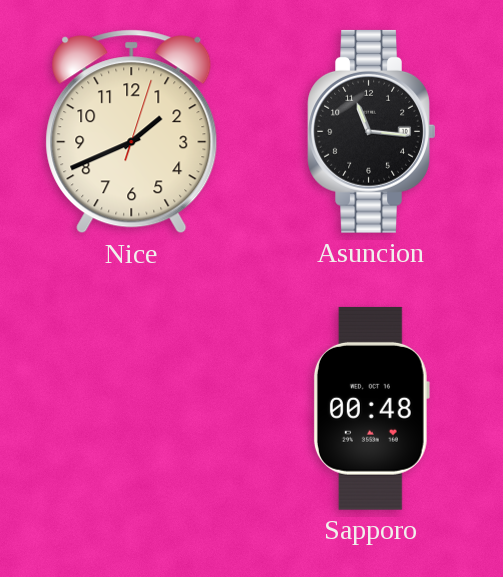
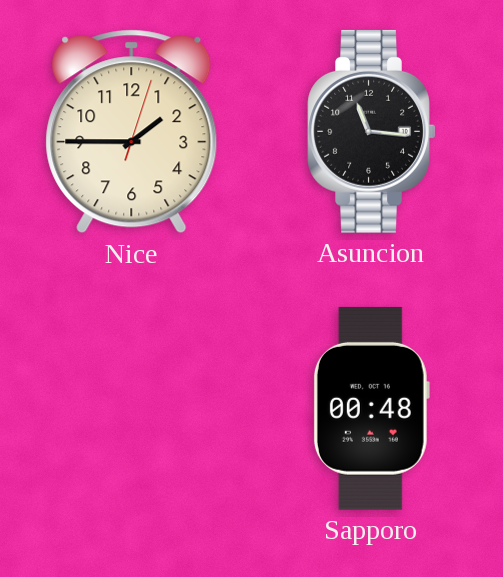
Nice: 1:41 -> 1:45 (132, 132)
